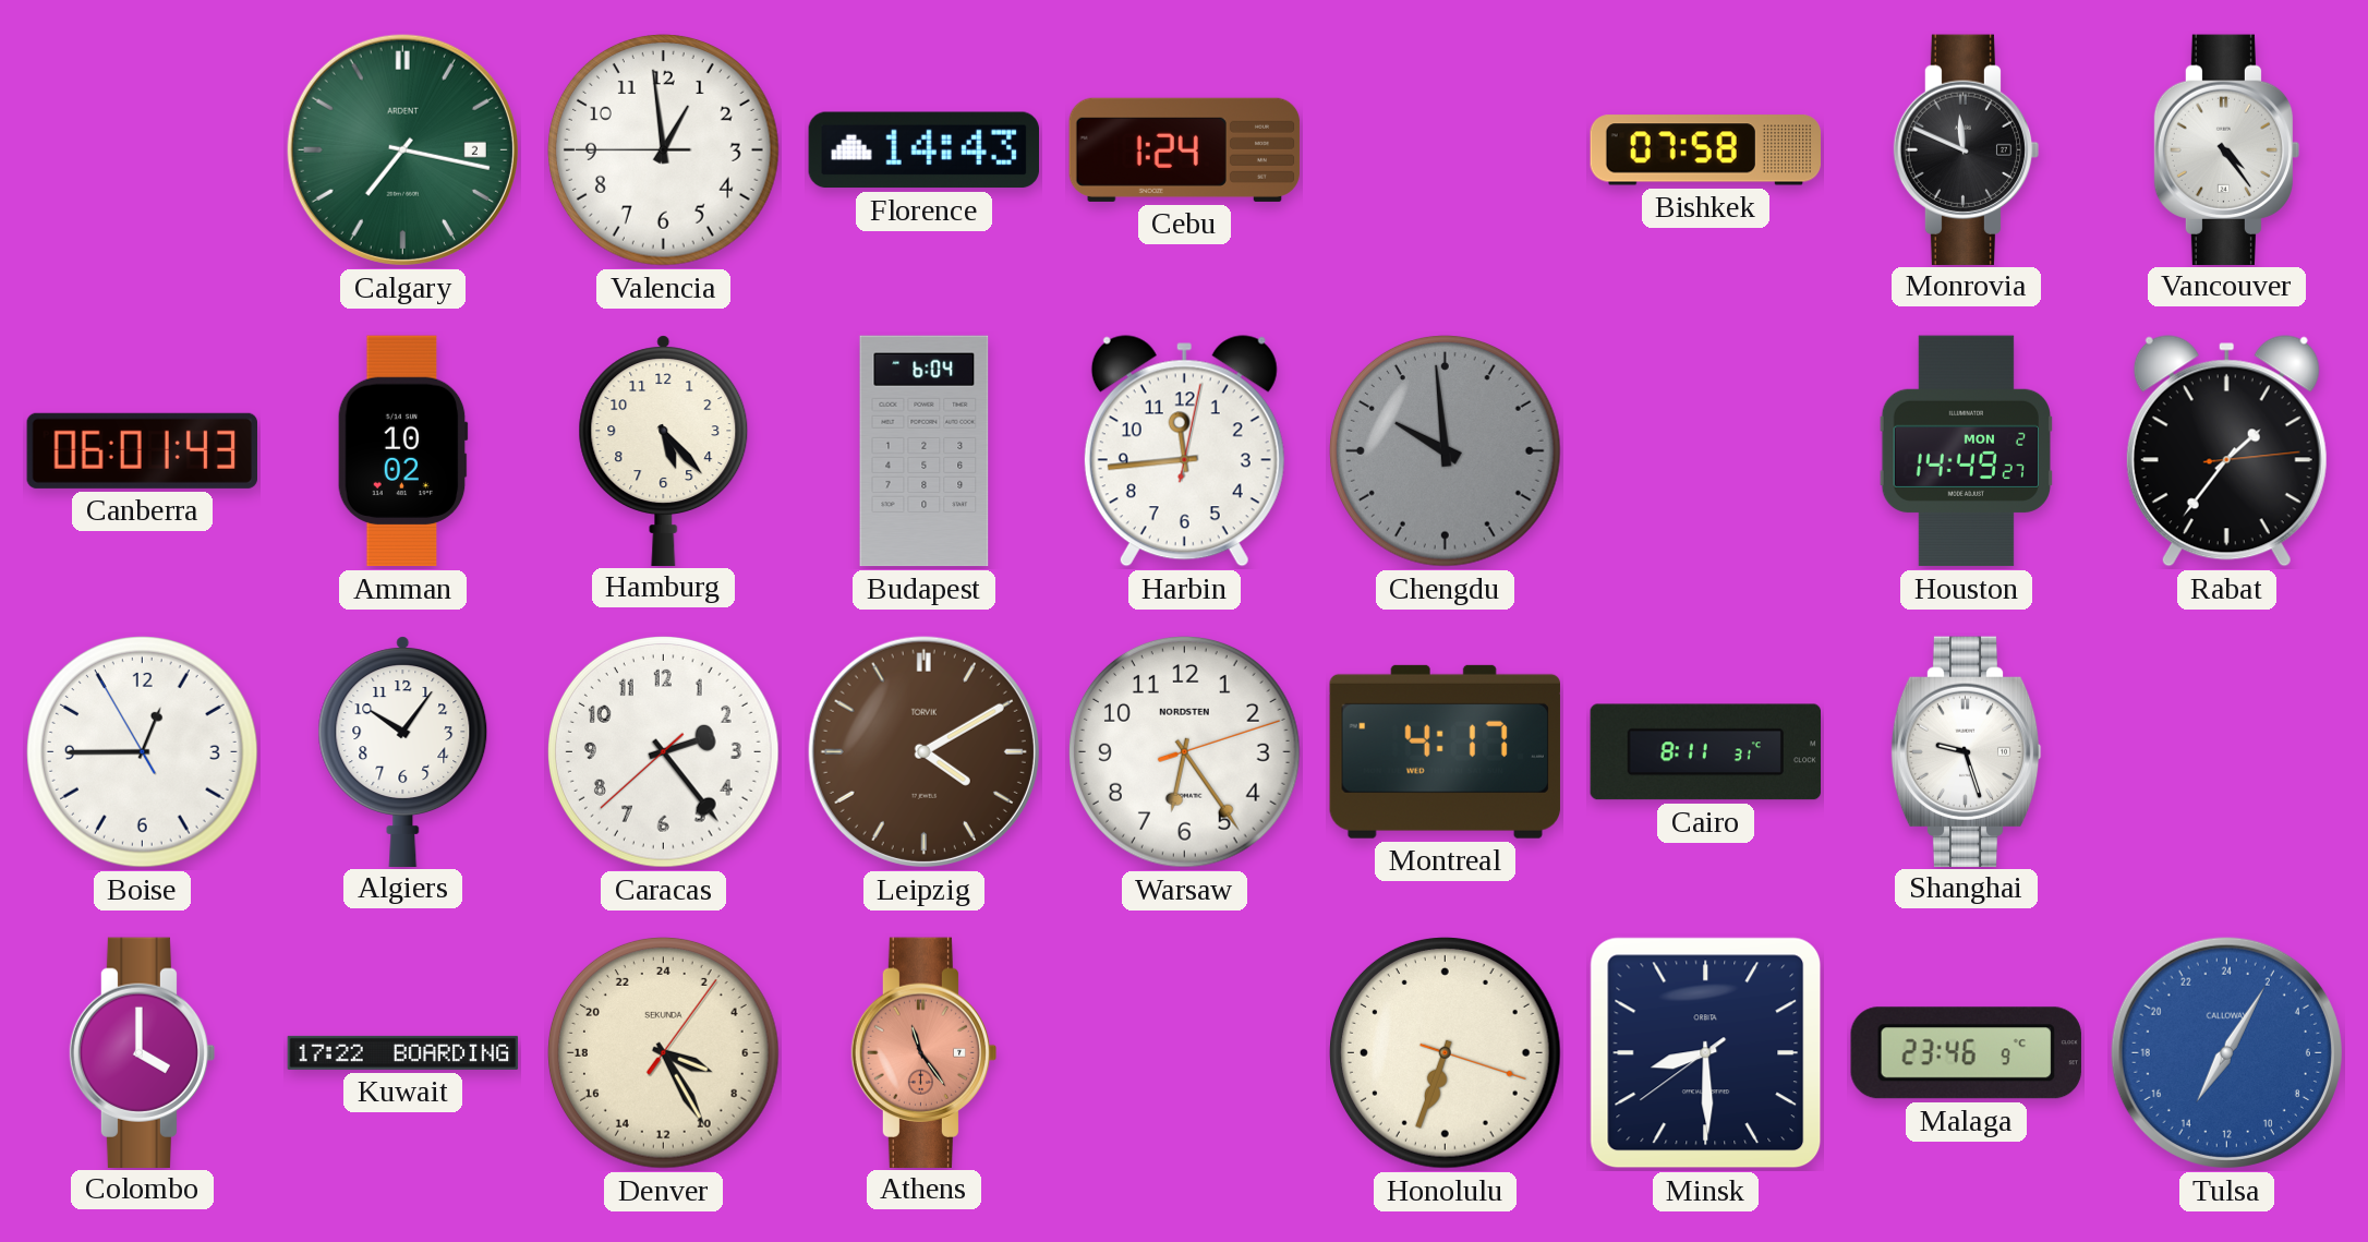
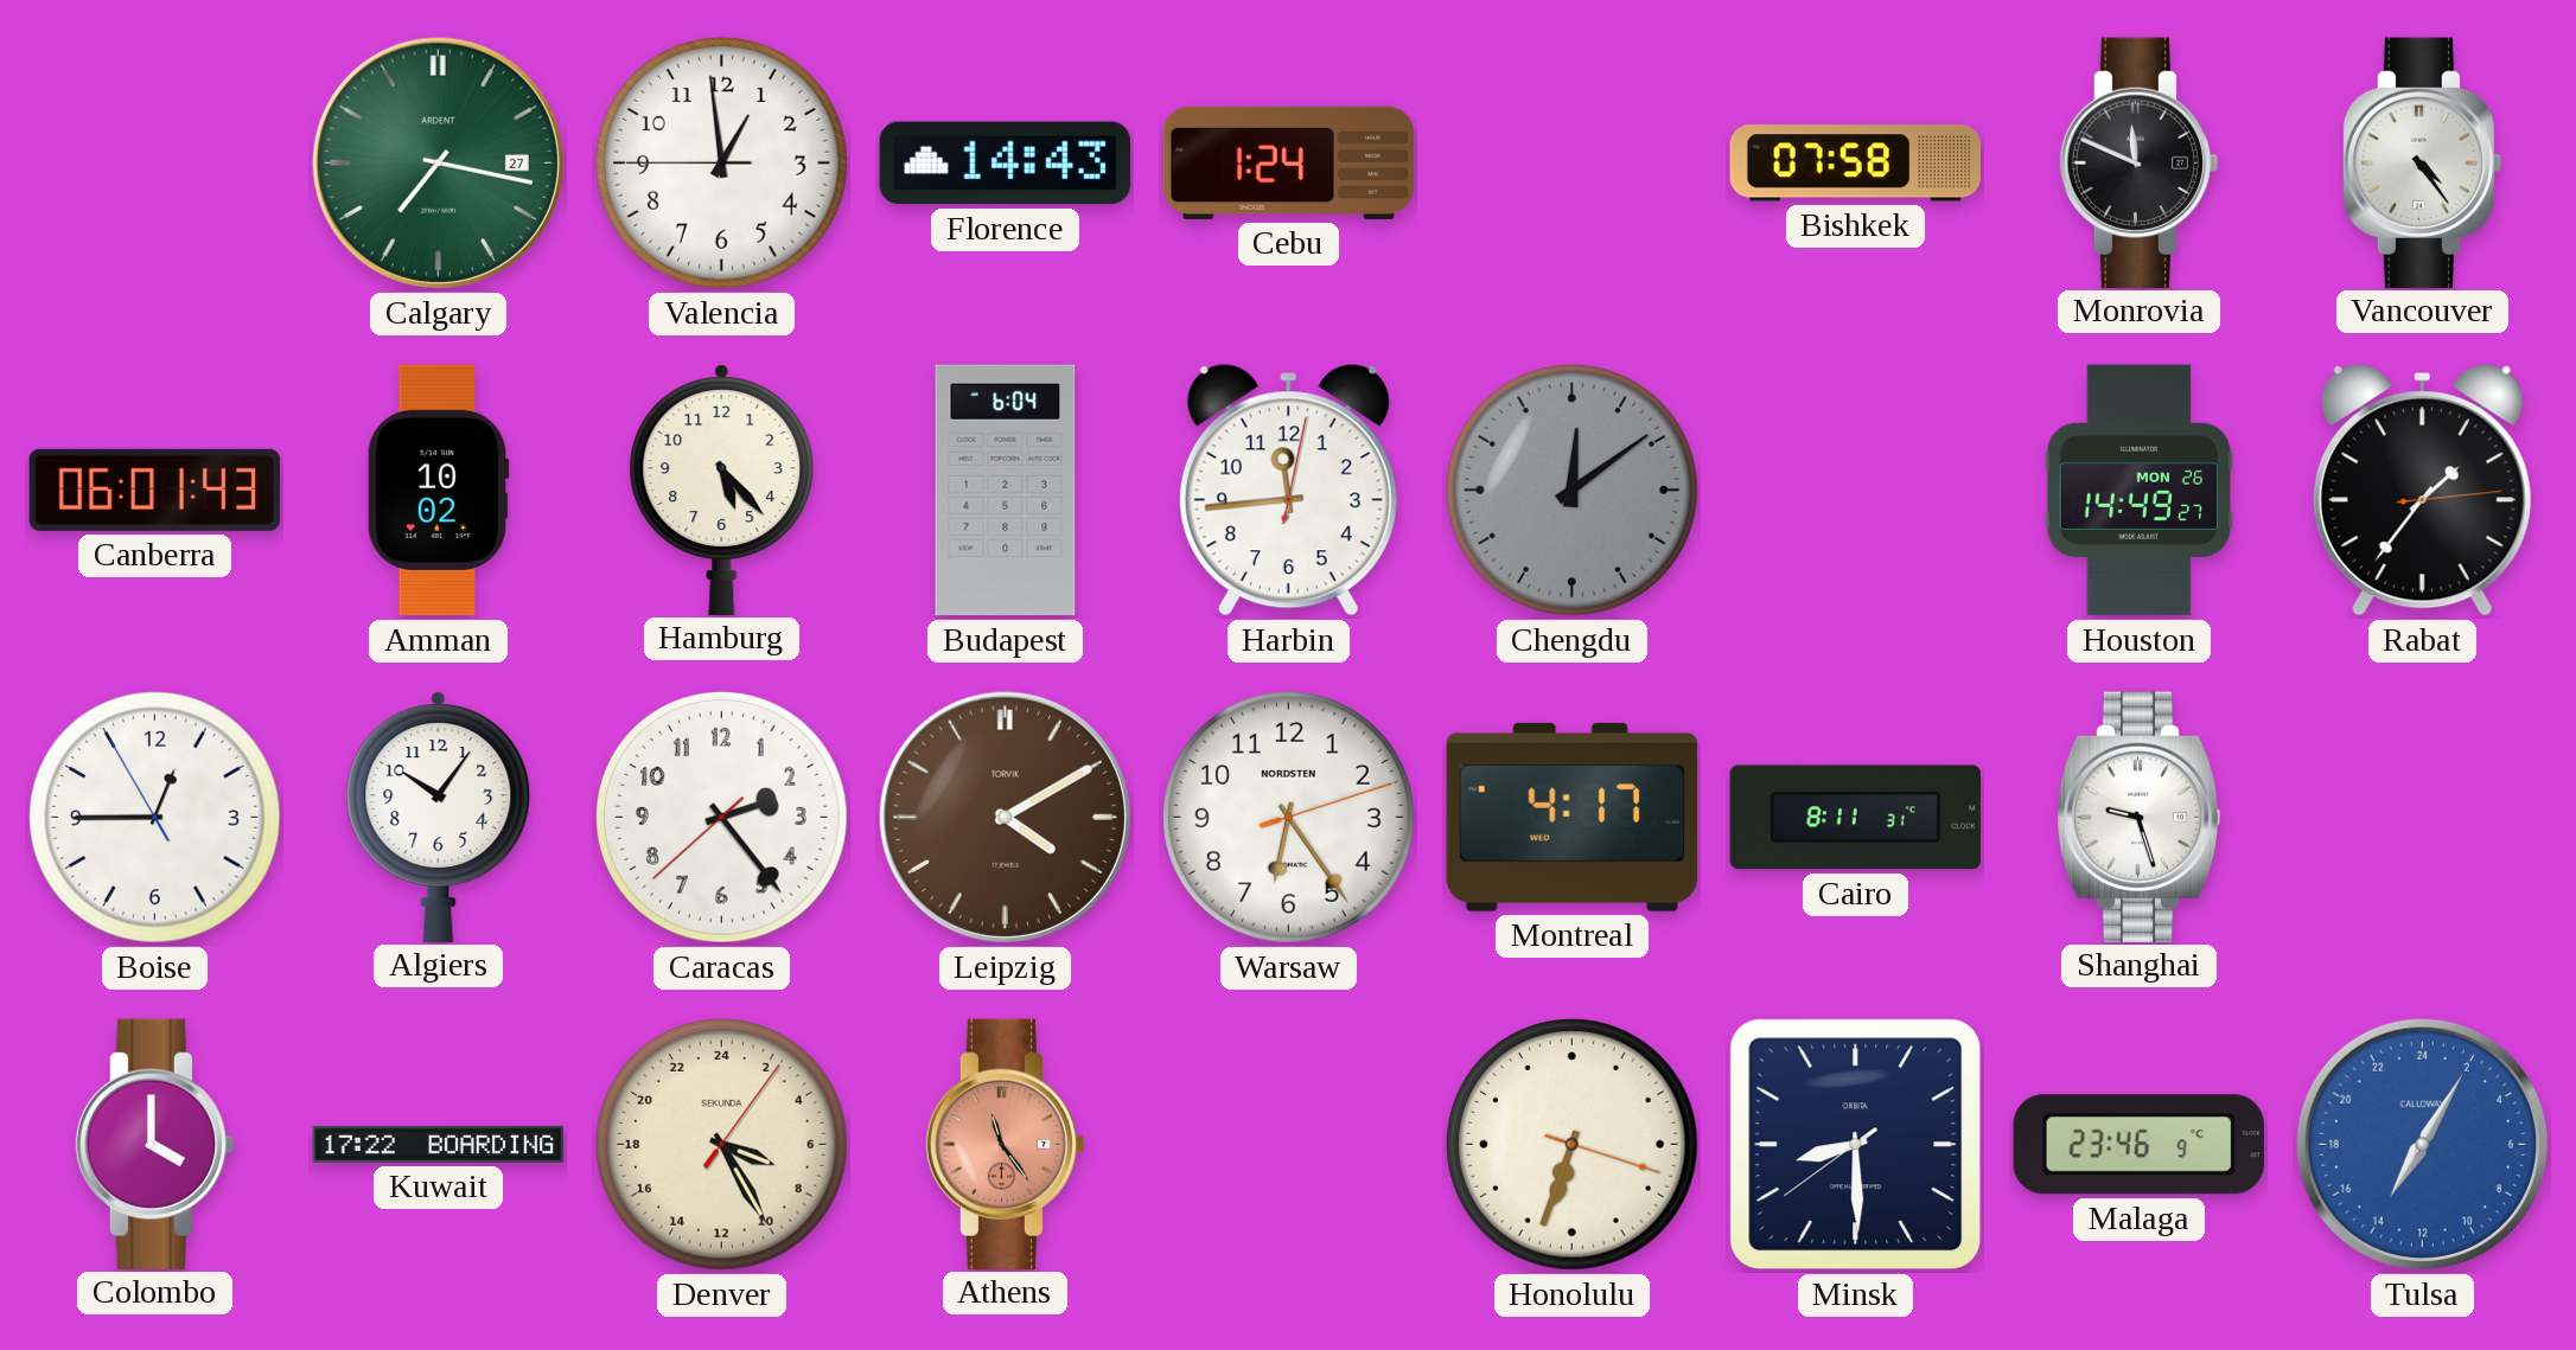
Calgary date: 2 -> 27 (438, 162)
Chengdu: 9:59 -> 12:09 (1573, 491)
Houston date: MON 2 -> MON 26 (2138, 491)
